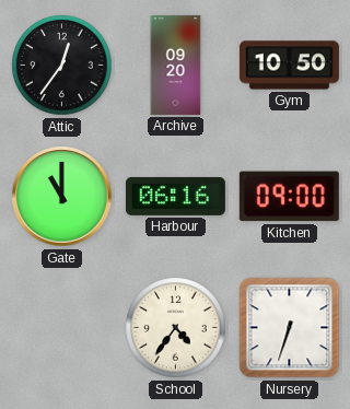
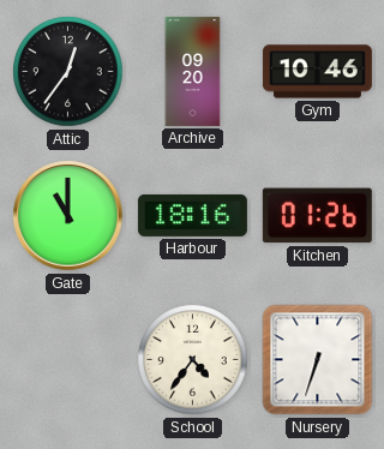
Gym: 10:50 -> 10:46 (317, 72)
Harbour: 06:16 -> 18:16 (192, 215)
Kitchen: 09:00 -> 01:26 (317, 216)
